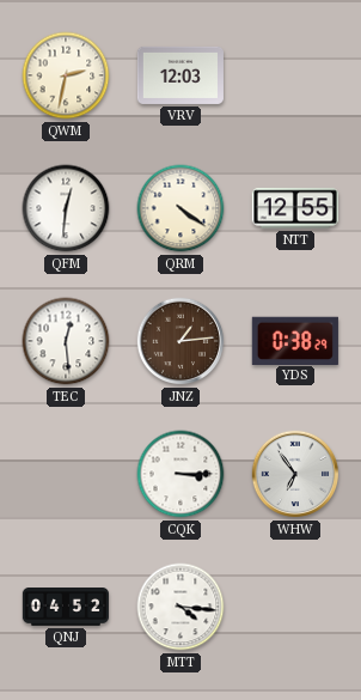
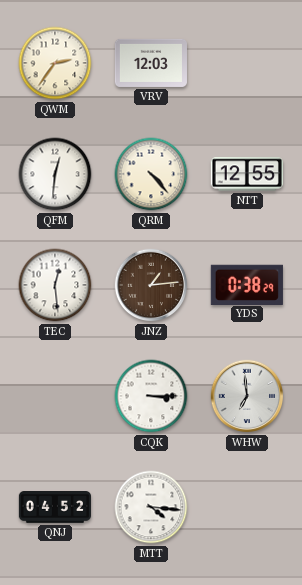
QWM: 2:32 -> 2:36 (55, 63)
QRM: 4:21 -> 4:23 (151, 174)
WHW: 6:54 -> 6:59 (247, 396)
